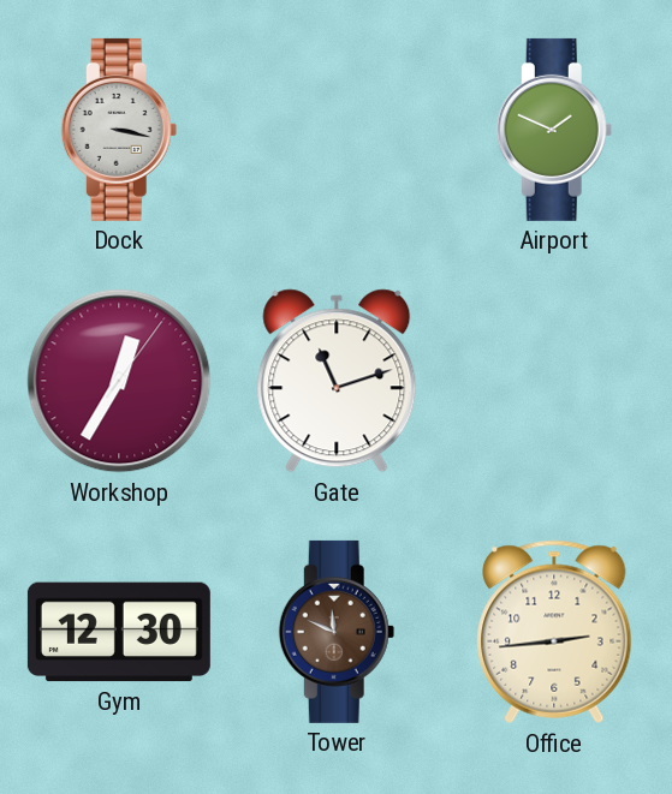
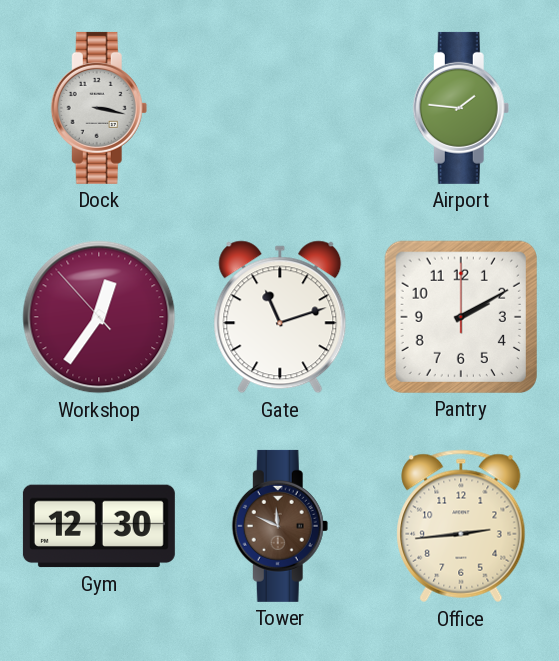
Airport: 1:49 -> 1:46 (461, 108)
Workshop: 12:35:06 -> 12:35:53 (99, 317)
Pantry: none -> 2:10 (461, 317)
